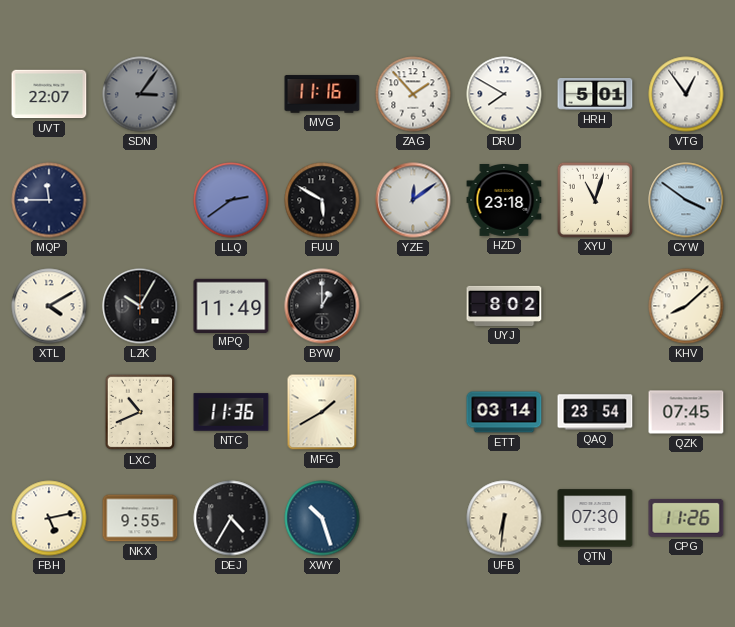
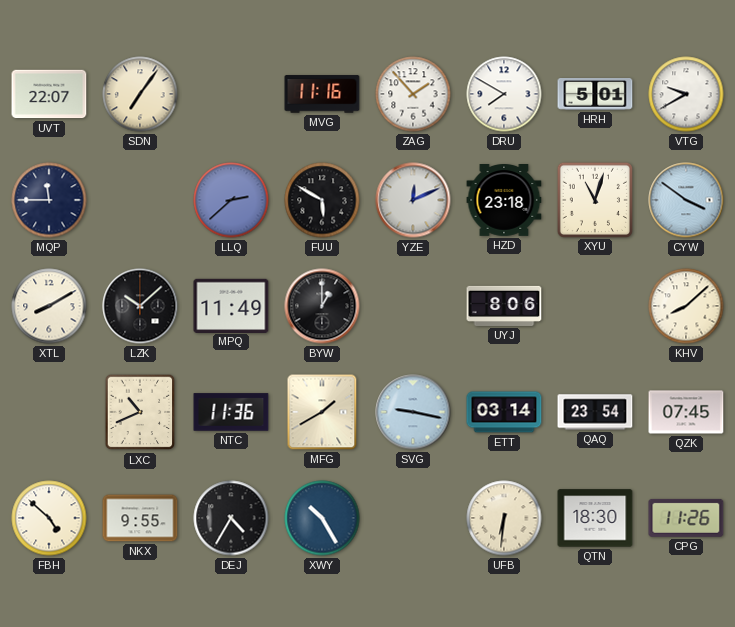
SDN: 3:06 -> 7:06 (140, 94)
SDN dial: grey -> cream (140, 94)
VTG: 12:54 -> 9:40 (686, 94)
LLQ: 2:39 -> 2:38 (231, 200)
YZE: 12:09 -> 12:11 (413, 200)
XTL: 4:10 -> 8:10 (49, 306)
LZK: 10:05 -> 10:08 (140, 306)
UYJ: 8:02 -> 8:06 (504, 306)
SVG: none -> 9:17 (413, 412)
FBH: 5:13 -> 4:52 (49, 518)
XWY: 10:27 -> 10:25 (322, 518)
QTN: 07:30 -> 18:30 (595, 518)
